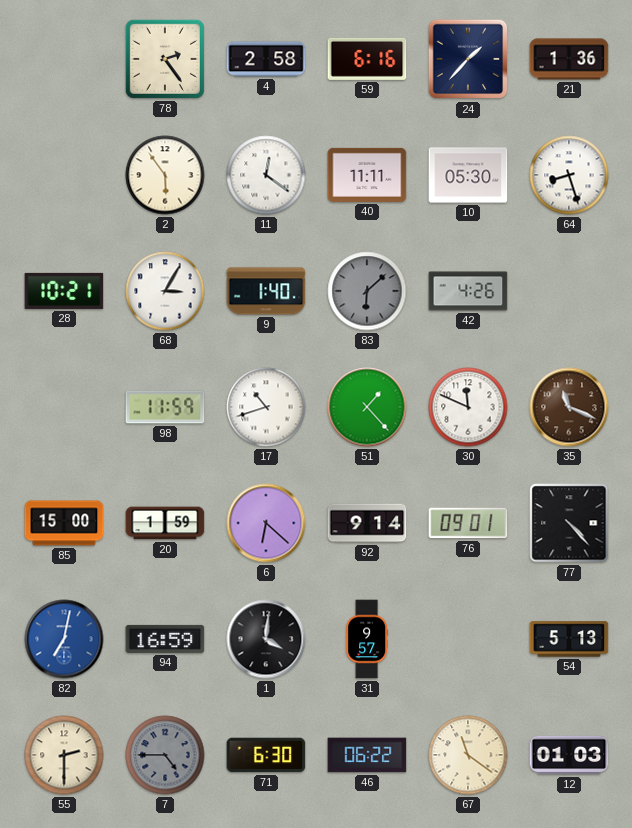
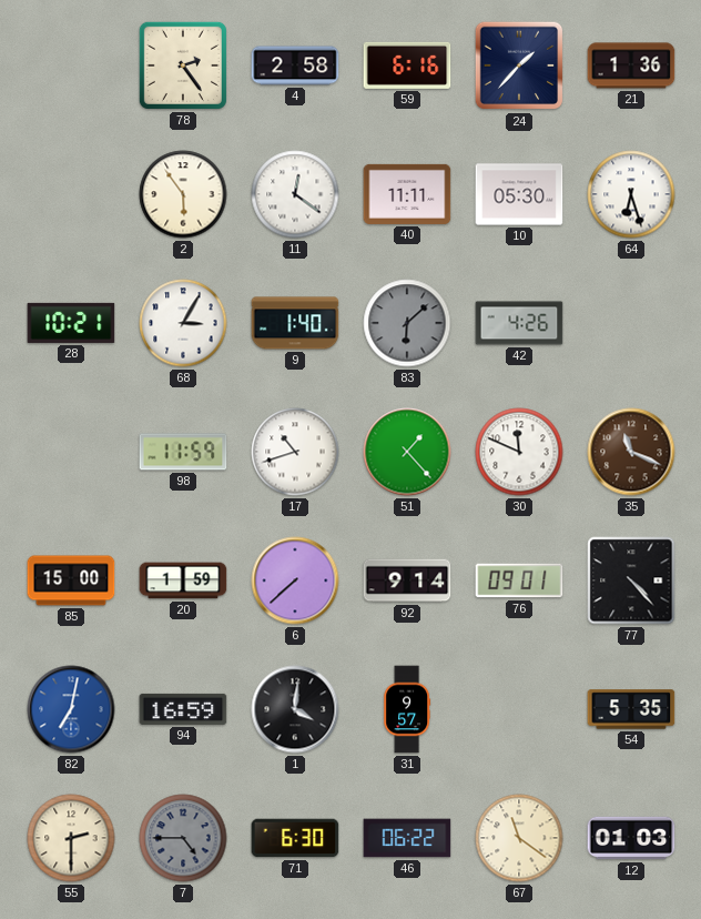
64: 8:27 -> 6:27 (631, 194)
6: 6:22 -> 7:38 (295, 580)
54: 5:13 -> 5:35 (631, 709)
